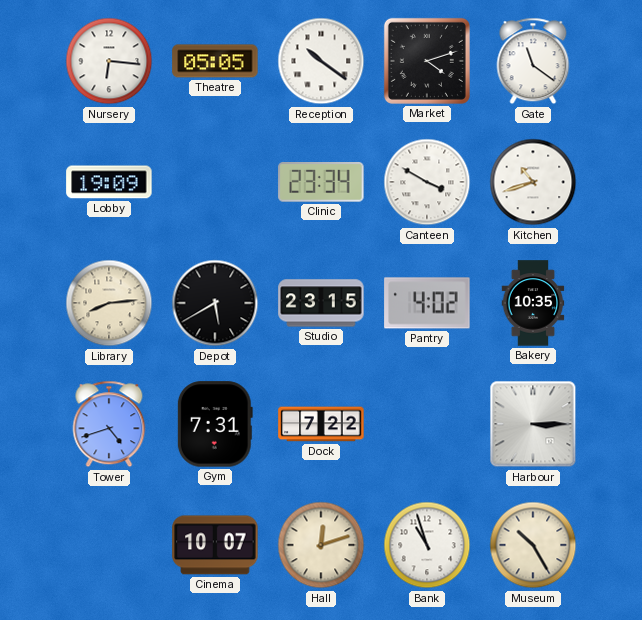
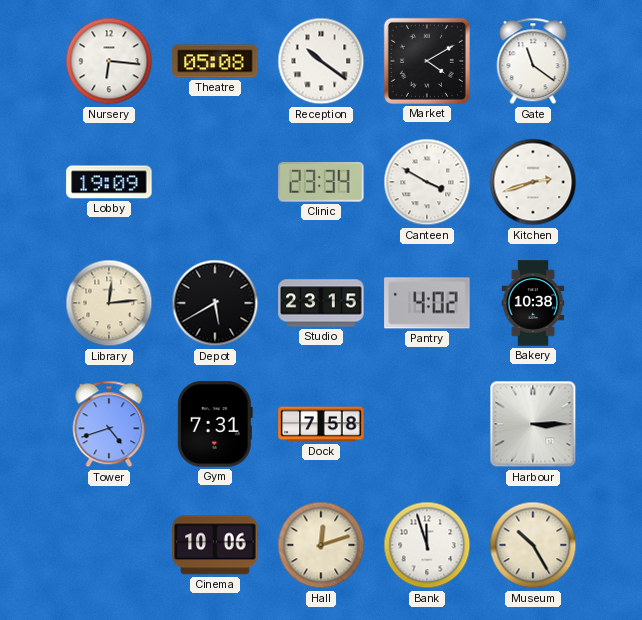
Theatre: 05:05 -> 05:08 (215, 61)
Market: 4:12 -> 4:10 (427, 61)
Kitchen: 10:42 -> 2:42 (533, 182)
Library: 8:14 -> 12:14 (109, 303)
Bakery: 10:35 -> 10:38 (533, 303)
Dock: 7:22 -> 7:58 (321, 424)
Cinema: 10:07 -> 10:06 (215, 545)
Bank: 10:57 -> 11:57 (427, 545)
